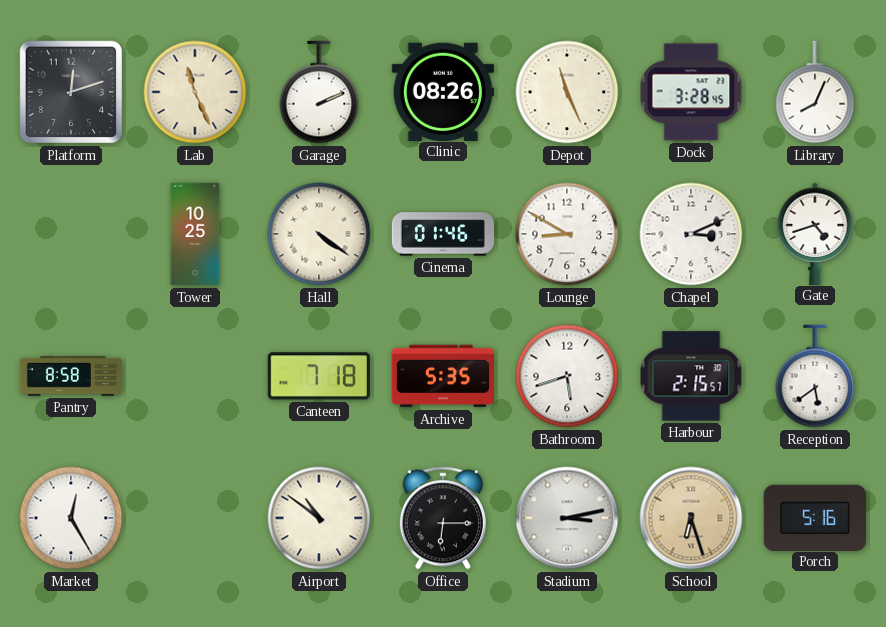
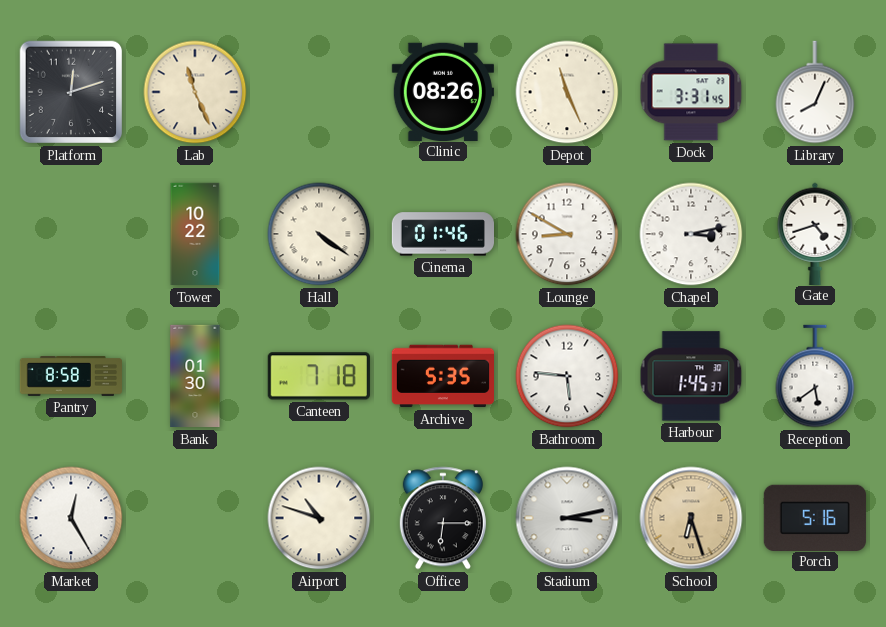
Garage: 2:11 -> none (319, 92)
Dock: 3:28 -> 3:31 (691, 92)
Tower: 10:25 -> 10:22 (195, 234)
Chapel: 3:11 -> 3:13 (691, 234)
Bank: none -> 01:30 (195, 376)
Bathroom: 5:42 -> 5:46 (567, 376)
Harbour: 2:15 -> 1:45 (691, 376)
Airport: 10:51 -> 10:48 (319, 518)
